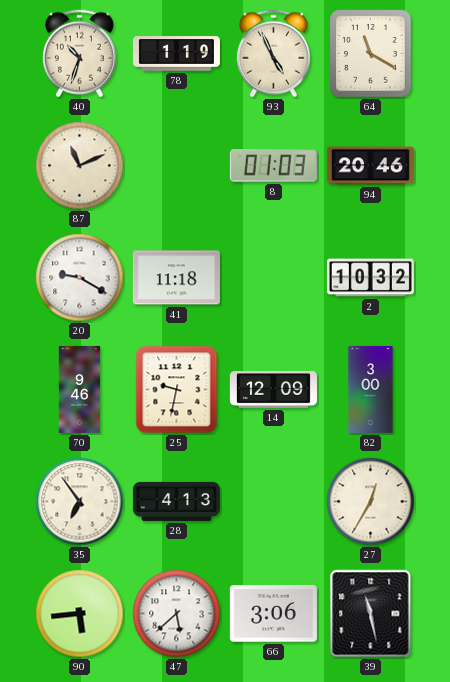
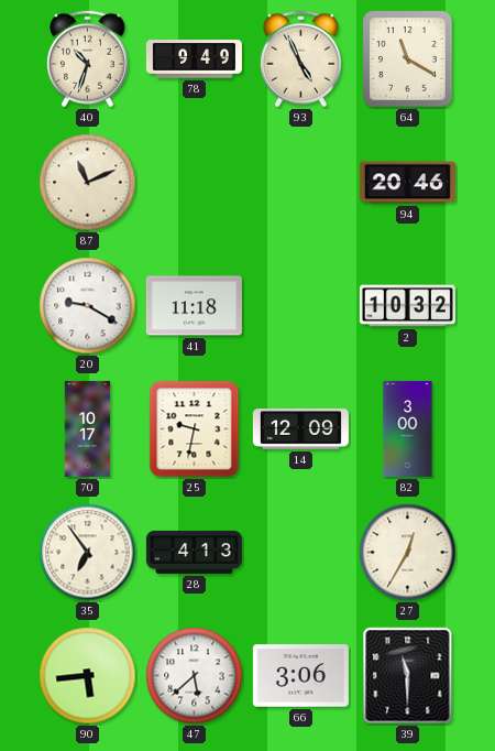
78: 1:19 -> 9:49 (194, 59)
8: 01:03 -> none (273, 166)
70: 9:46 -> 10:17 (88, 428)
39: 11:28 -> 11:30 (408, 676)
